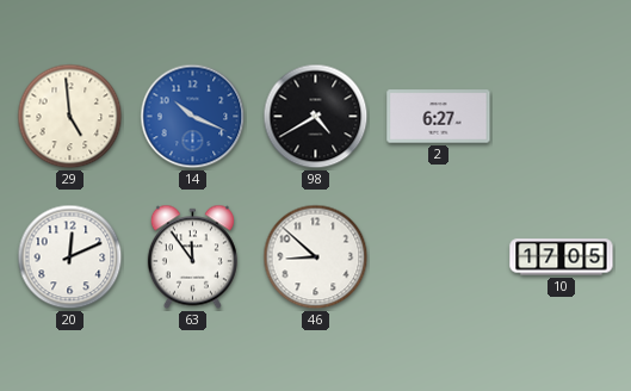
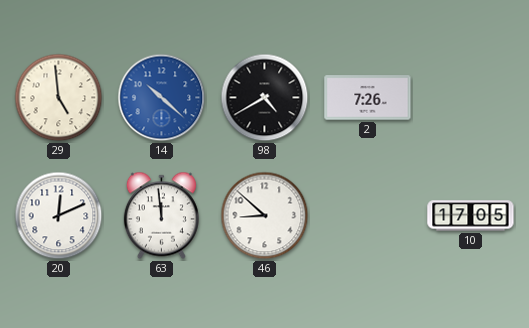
14: 10:19 -> 10:22 (162, 98)
2: 6:27 -> 7:26 (368, 98)
63: 11:54 -> 11:59 (161, 216)
